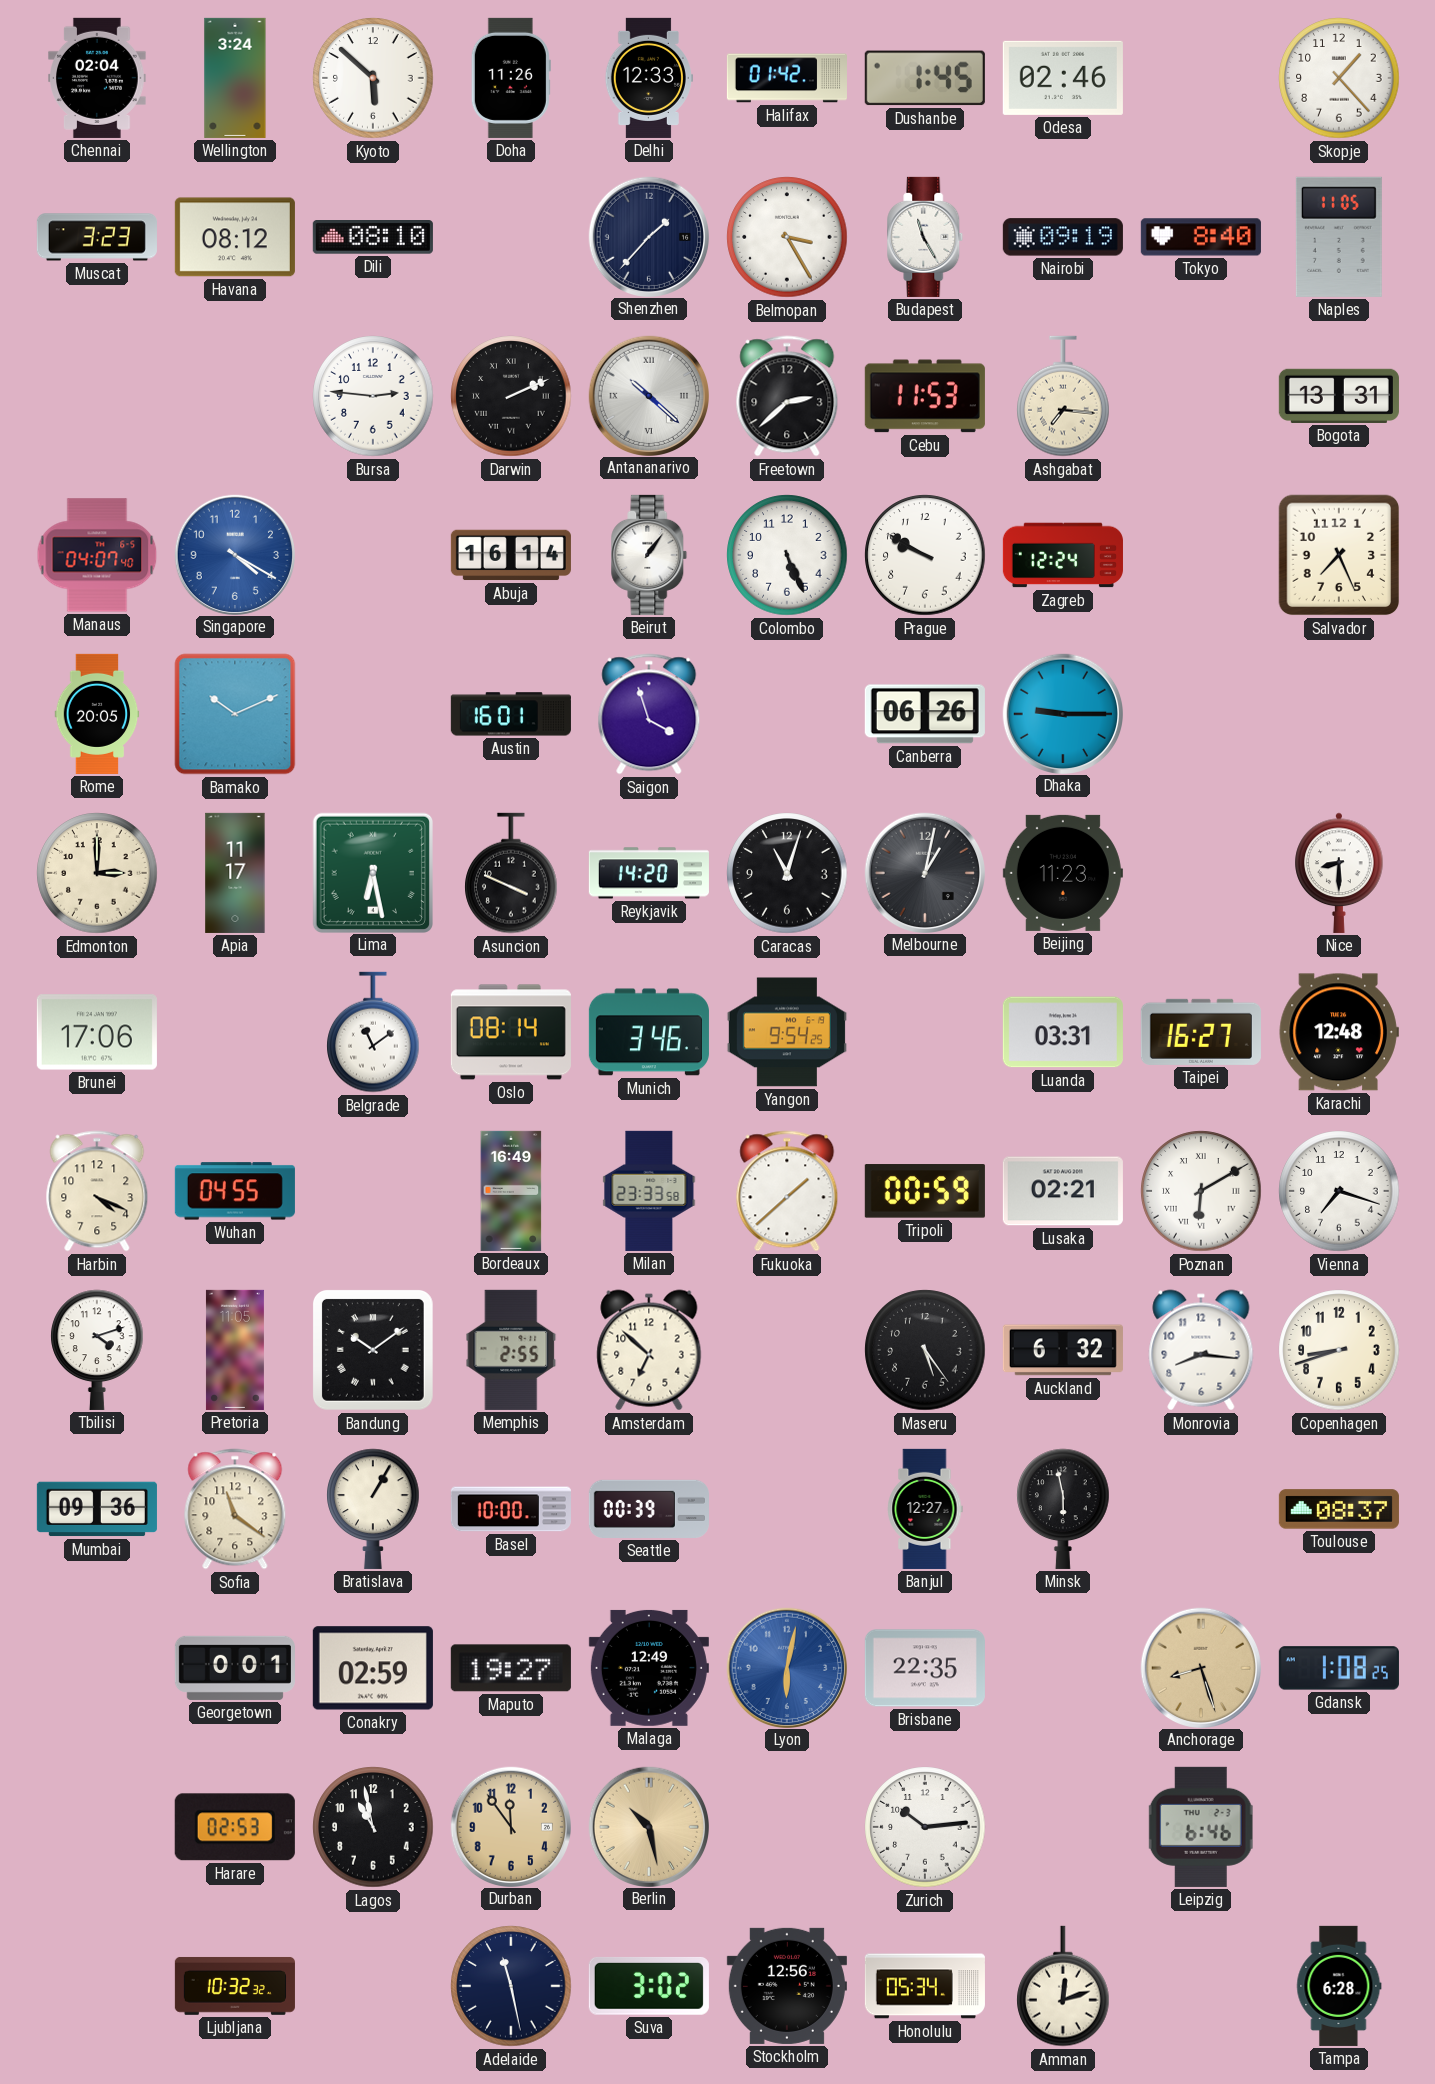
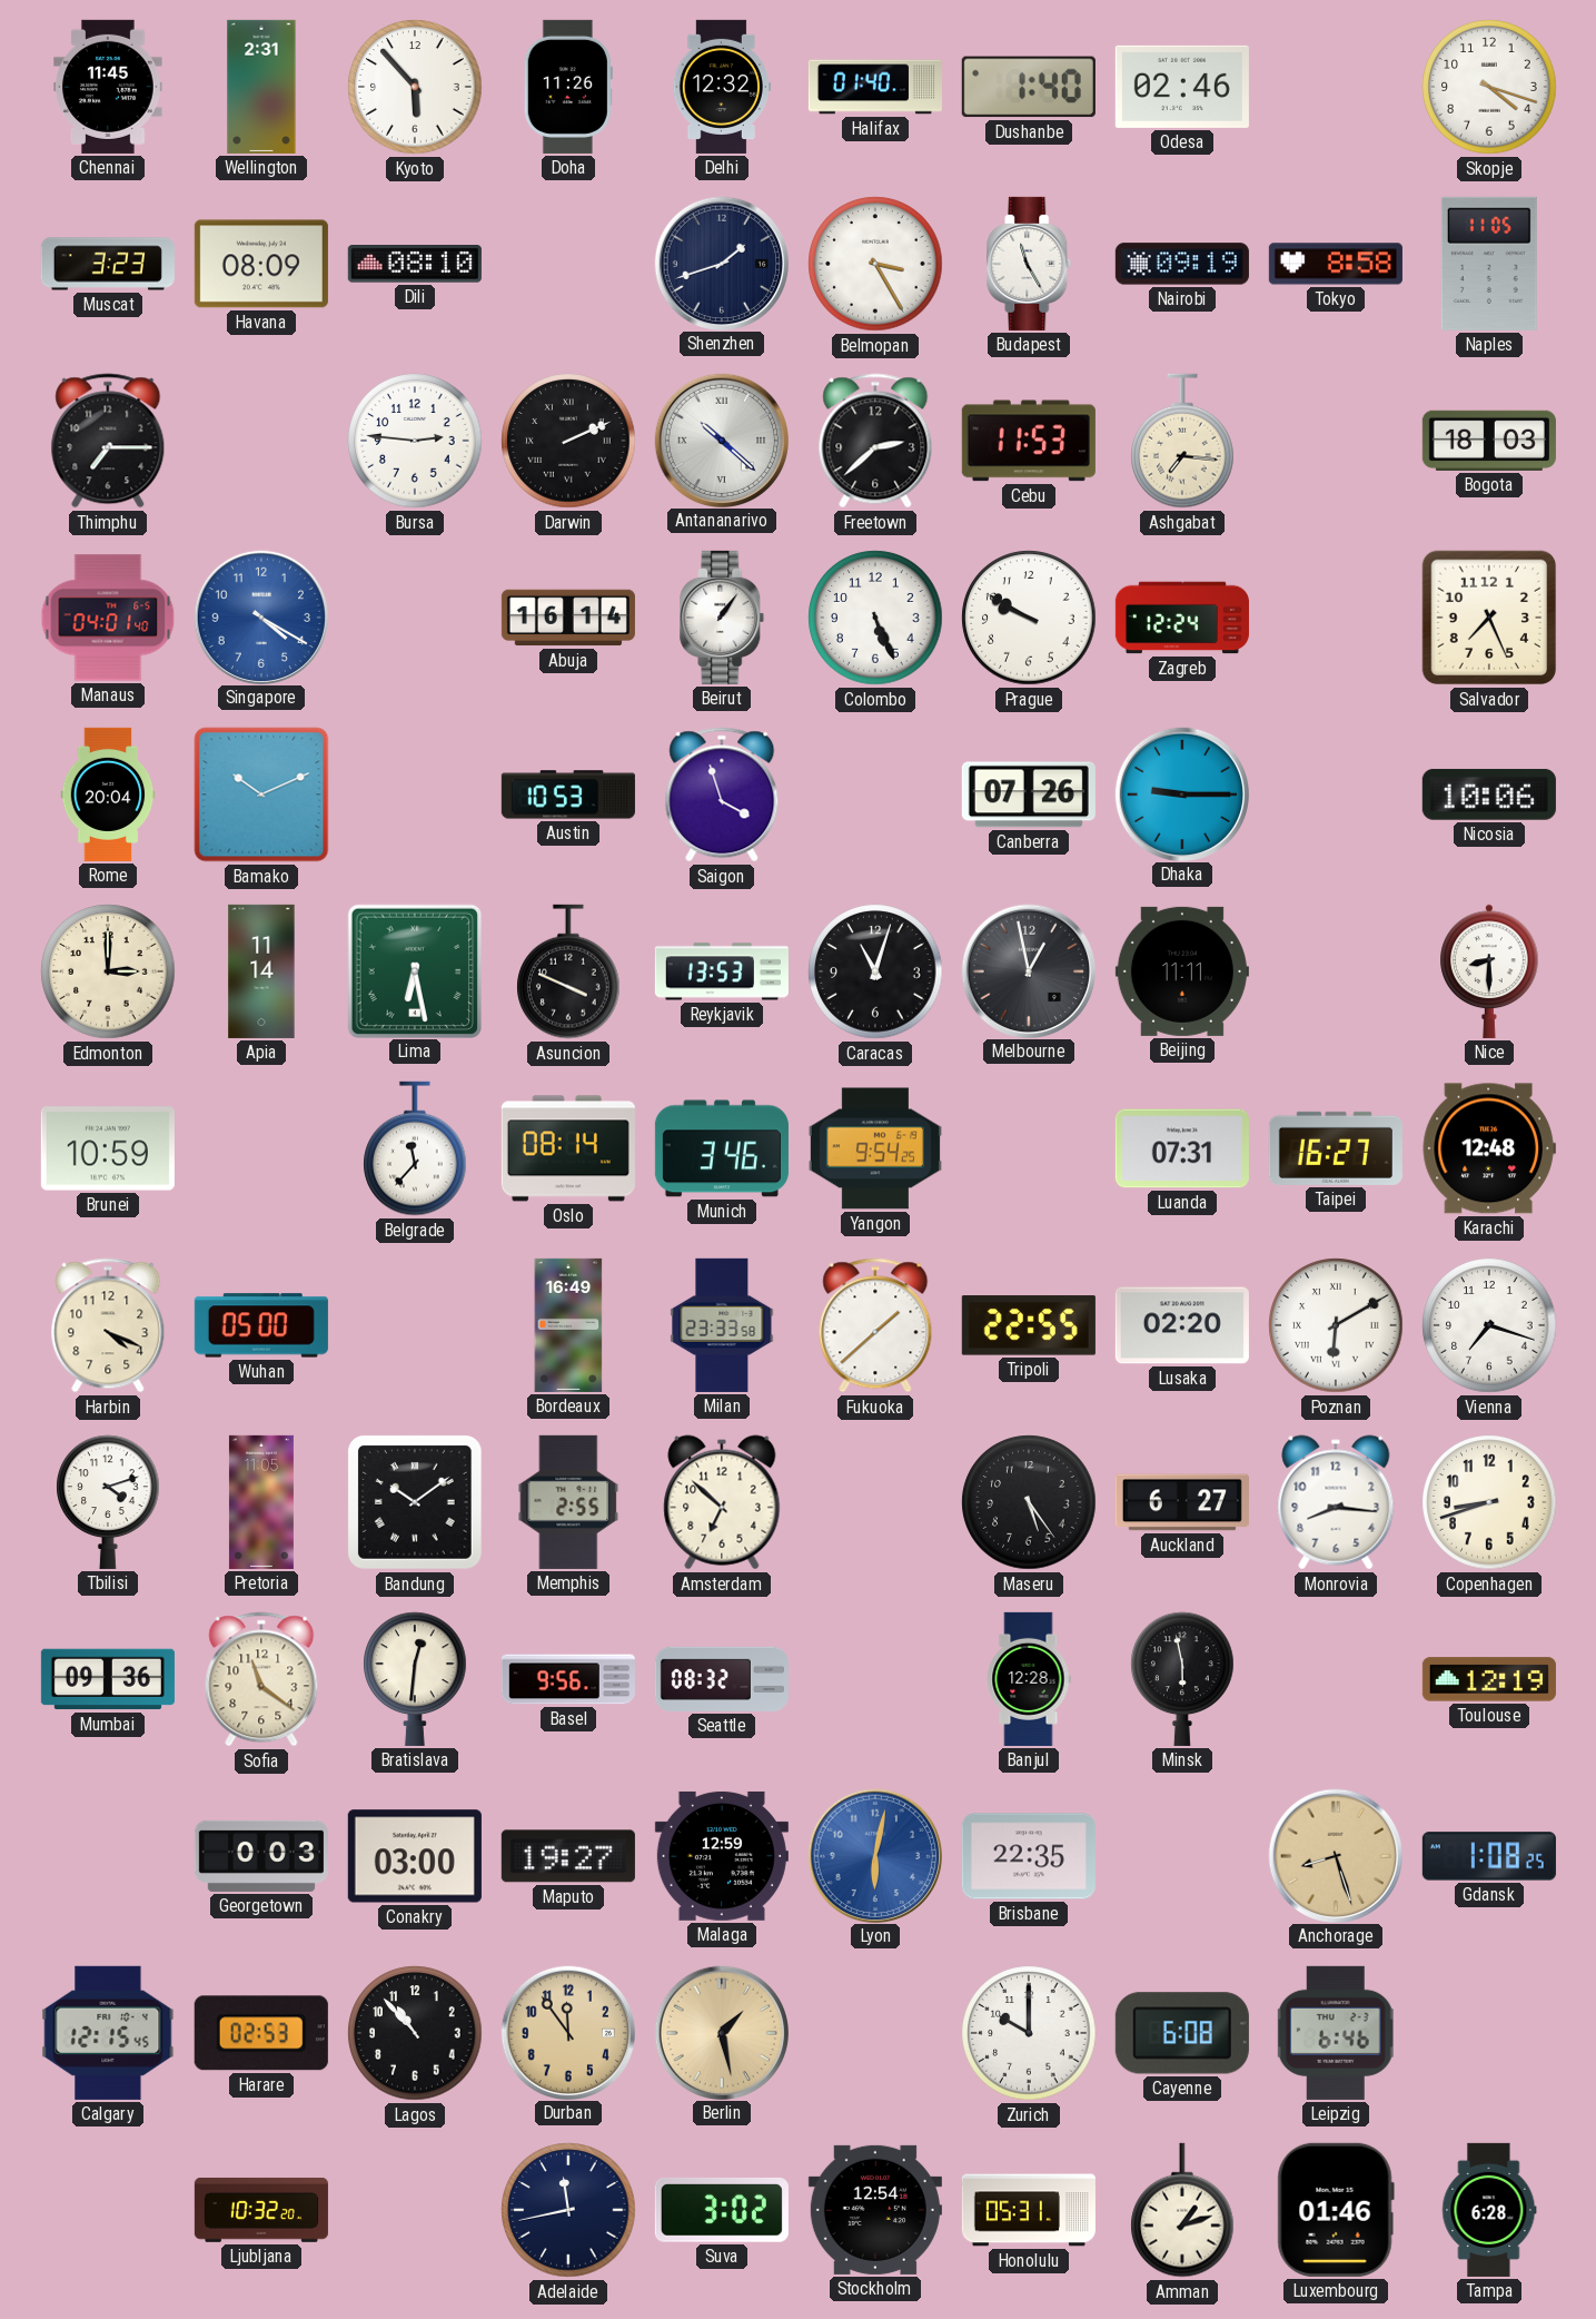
Chennai: 02:04 -> 11:45 (108, 87)
Wellington: 3:24 -> 2:31 (261, 87)
Kyoto: 5:52 -> 5:53 (415, 87)
Delhi: 12:33 -> 12:32 (722, 87)
Halifax: 01:42 -> 01:40 (875, 87)
Dushanbe: 1:45 -> 1:40 (1029, 87)
Skopje: 1:23 -> 4:18 (1489, 87)
Havana: 08:12 -> 08:09 (261, 264)
Shenzhen: 1:37 -> 1:42 (721, 263)
Tokyo: 8:40 -> 8:58 (1336, 264)
Thimphu: none -> 7:15 (108, 441)
Bogota: 13:31 -> 18:03 (1489, 441)
Manaus: 04:07 -> 04:01 (108, 618)
Rome: 20:05 -> 20:04 (108, 795)
Austin: 16:01 -> 10:53 (568, 795)
Canberra: 06:26 -> 07:26 (1029, 795)
Nicosia: none -> 10:06 (1489, 795)
Apia: 11:17 -> 11:14 (261, 971)
Reykjavik: 14:20 -> 13:53 (722, 971)
Melbourne: 1:02 -> 12:58 (1028, 970)
Beijing: 11:23 -> 11:11 (1182, 971)
Brunei: 17:06 -> 10:59 (108, 1148)
Belgrade: 11:09 -> 11:37 (415, 1148)
Luanda: 03:31 -> 07:31 (1182, 1148)
Wuhan: 04:55 -> 05:00 (261, 1325)
Tripoli: 00:59 -> 22:55 (1029, 1325)
Lusaka: 02:21 -> 02:20 (1182, 1325)
Auckland: 6:32 -> 6:27 (1182, 1502)
Bratislava: 1:05 -> 12:31 (415, 1679)
Basel: 10:00 -> 9:56 (568, 1679)
Seattle: 00:39 -> 08:32 (722, 1679)
Banjul: 12:27 -> 12:28 (1029, 1679)
Toulouse: 08:37 -> 12:19 (1489, 1679)
Georgetown: 0:01 -> 0:03 (261, 1856)
Conakry: 02:59 -> 03:00 (415, 1856)
Malaga: 12:49 -> 12:59 (722, 1856)
Calgary: none -> 12:15 (108, 2033)
Lagos: 10:58 -> 10:53 (415, 2033)
Berlin: 10:28 -> 1:28 (721, 2032)
Zurich: 10:14 -> 10:00 (1029, 2033)
Cayenne: none -> 6:08 (1182, 2033)
Ljubljana: 10:32:32 -> 10:32:20 (261, 2210)
Adelaide: 11:28 -> 11:43 (568, 2210)
Stockholm: 12:56 -> 12:54 (875, 2210)
Honolulu: 05:34 -> 05:31 (1029, 2210)
Amman: 12:12 -> 1:12 (1182, 2210)
Luxembourg: none -> 01:46 (1336, 2210)
